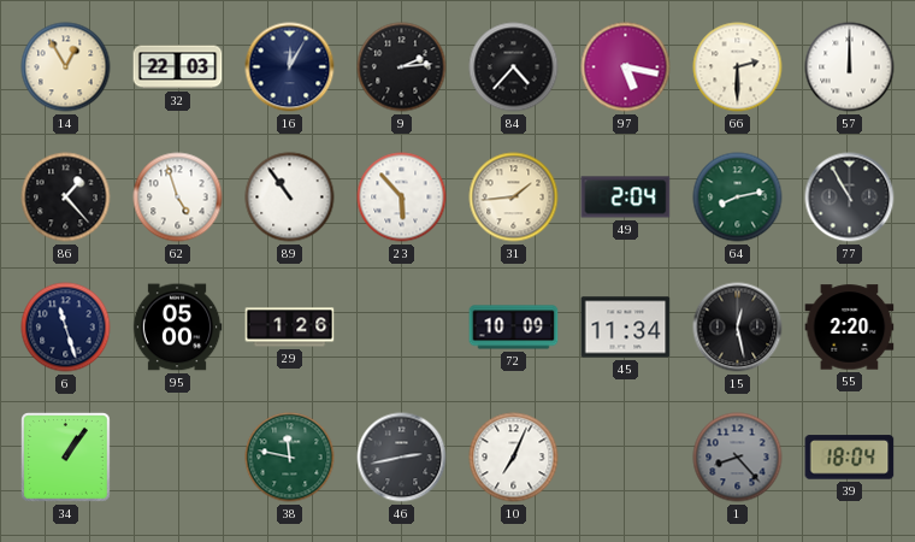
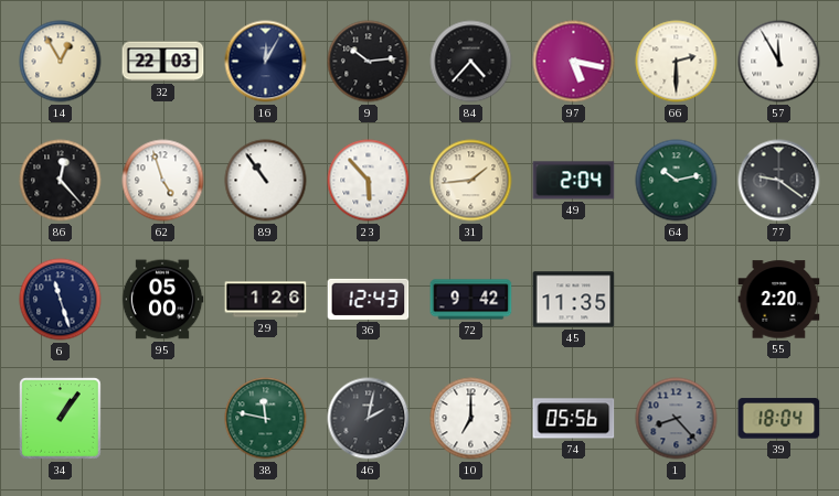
9: 2:14 -> 10:14 (369, 62)
57: 12:00 -> 11:55 (779, 62)
86: 1:23 -> 12:23 (61, 181)
64: 8:13 -> 10:13 (677, 181)
77: 10:55 -> 9:21 (779, 181)
36: none -> 12:43 (369, 299)
72: 10:09 -> 9:42 (471, 300)
45: 11:34 -> 11:35 (574, 300)
15: 12:28 -> none (738, 328)
46: 2:43 -> 2:02 (369, 419)
10: 7:04 -> 7:00 (471, 419)
74: none -> 05:56 (574, 419)
